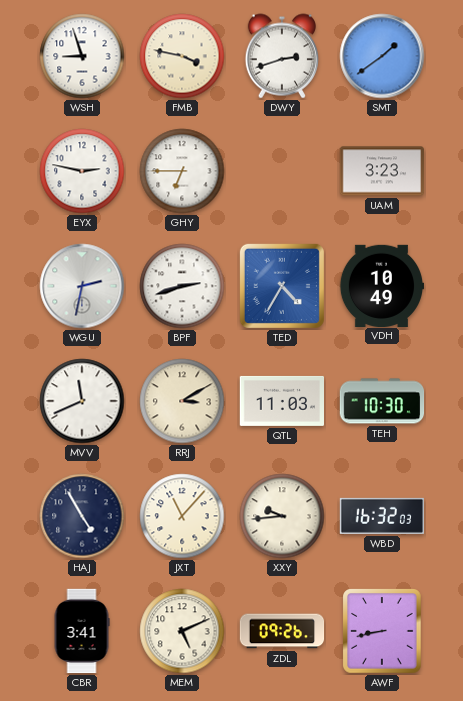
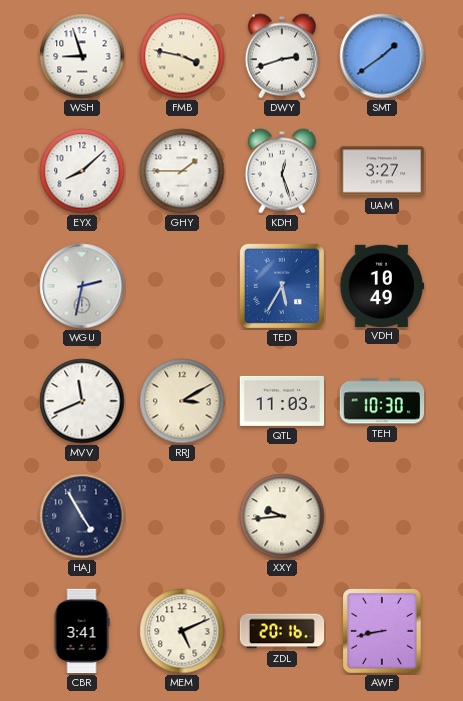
EYX: 2:47 -> 8:08 (82, 171)
GHY: 6:45 -> 1:45 (182, 171)
KDH: none -> 12:27 (281, 171)
UAM: 3:23 -> 3:27 (382, 171)
BPF: 2:42 -> none (182, 286)
TED: 4:35 -> 5:35 (282, 286)
JXT: 11:07 -> none (182, 516)
WBD: 16:32 -> none (381, 516)
ZDL: 09:26 -> 20:16 (282, 631)
